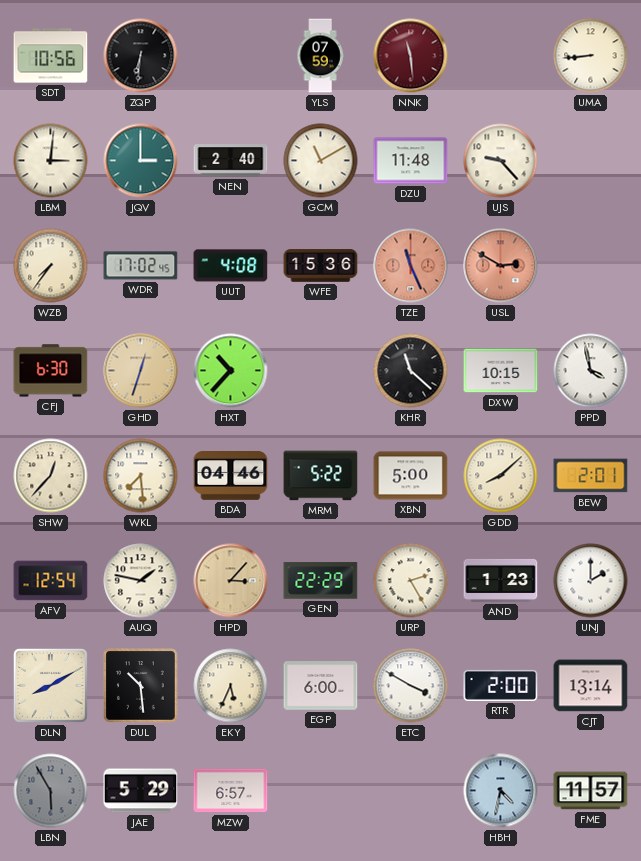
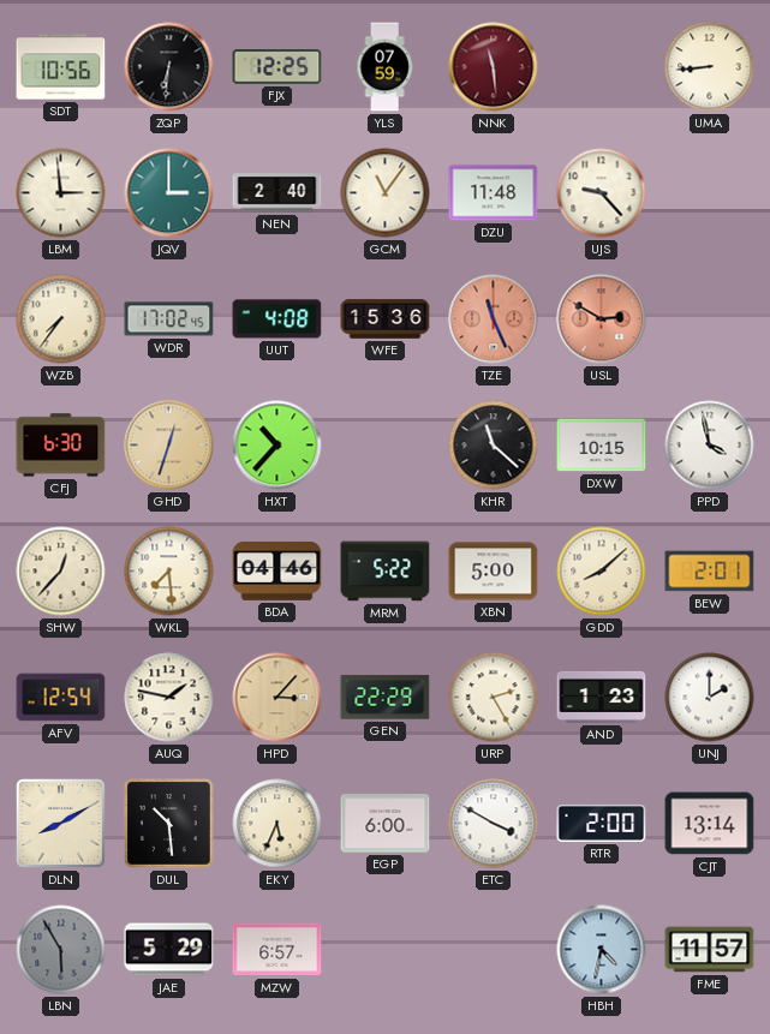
FJX: none -> 12:25 (277, 67)
LBM: 3:01 -> 2:59 (61, 193)
GCM: 11:10 -> 11:06 (386, 193)
